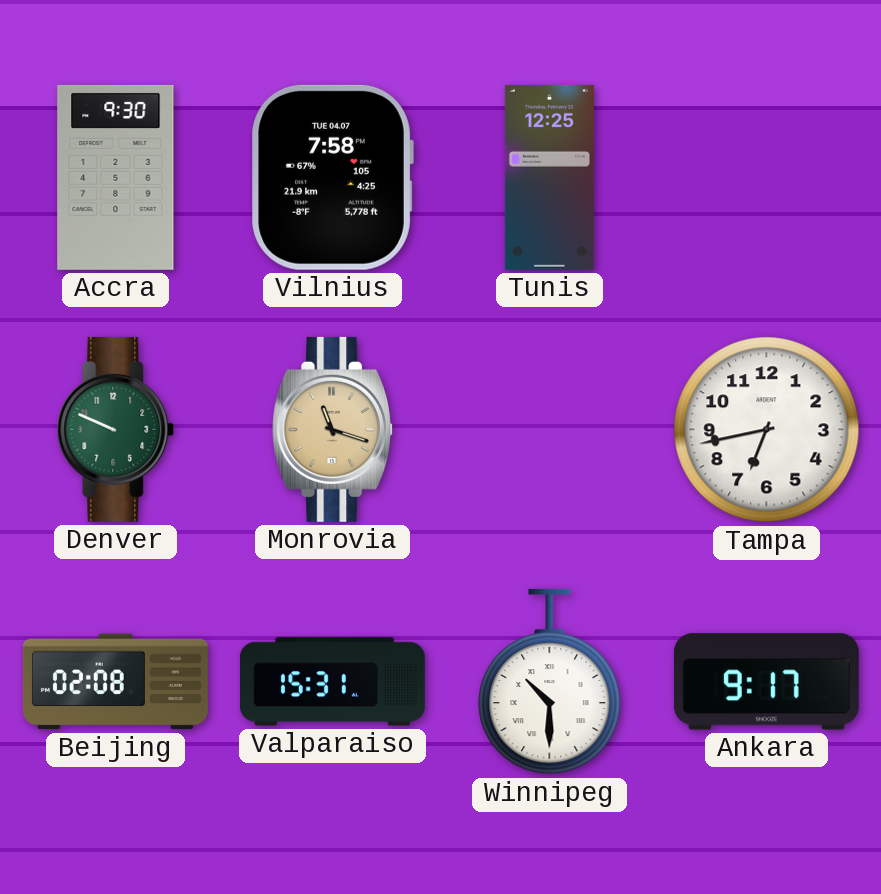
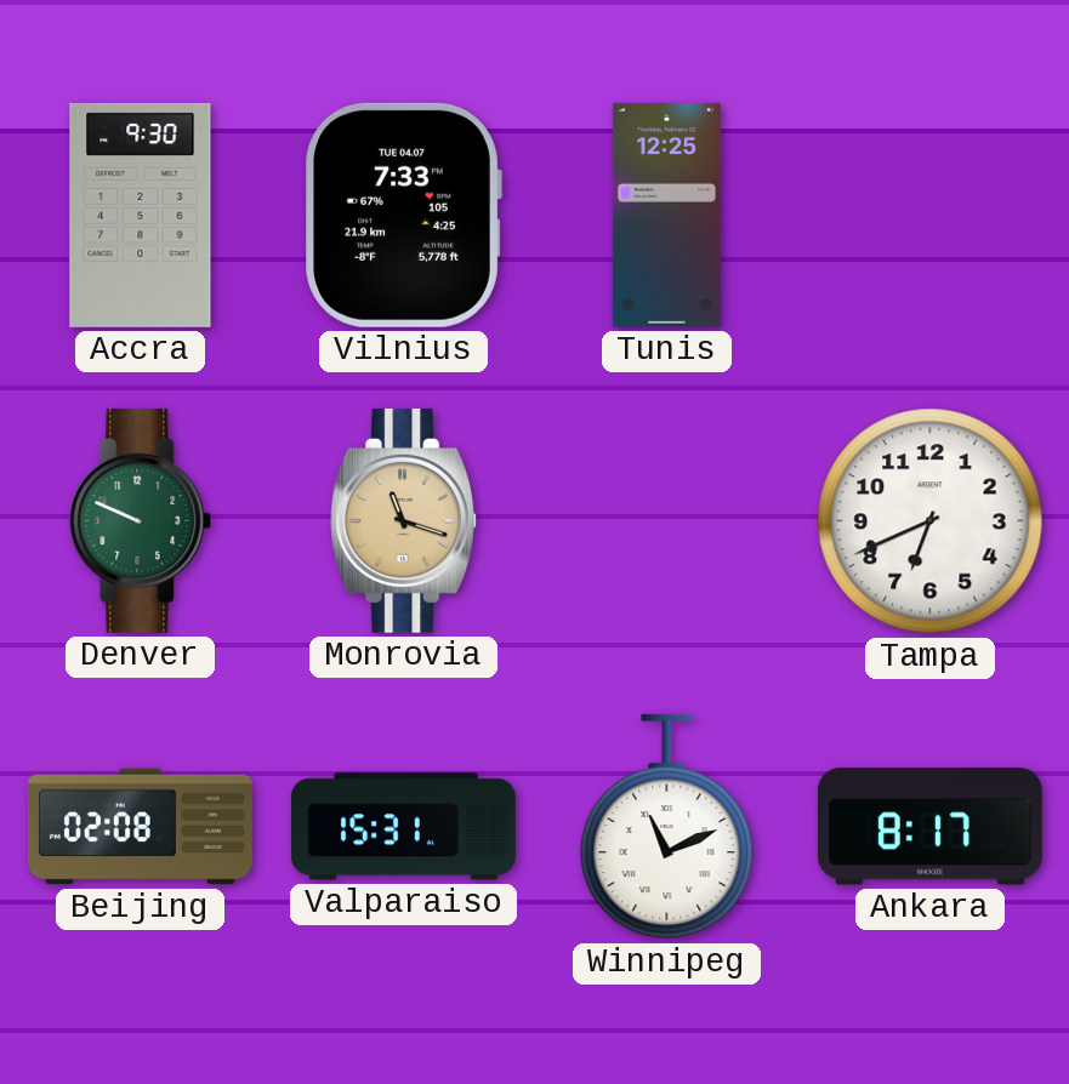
Vilnius: 7:58 -> 7:33 (403, 215)
Tampa: 6:43 -> 6:41 (931, 521)
Winnipeg: 10:30 -> 11:11 (667, 827)
Ankara: 9:17 -> 8:17 (929, 827)
